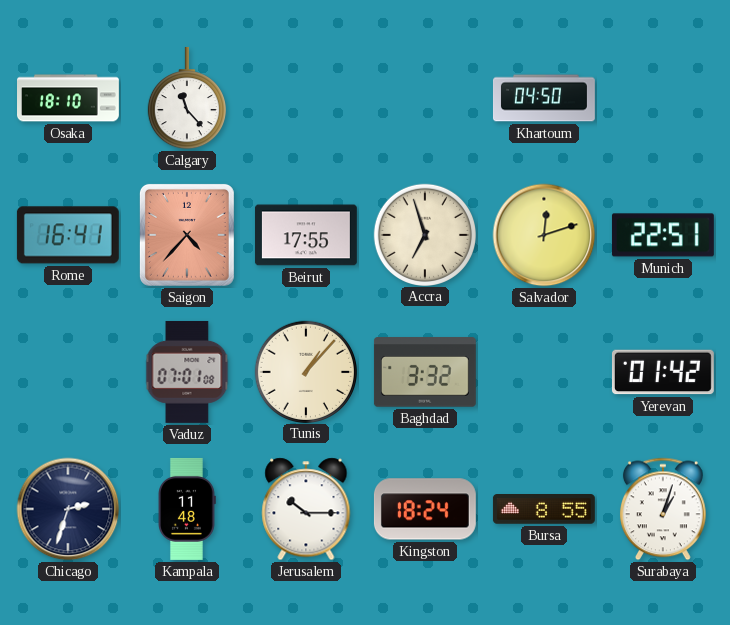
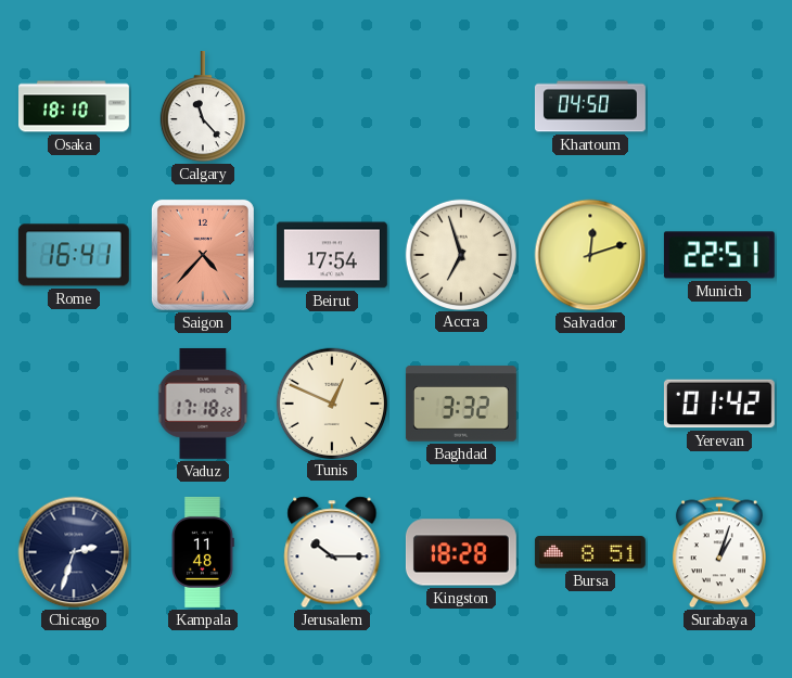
Beirut: 17:55 -> 17:54 (332, 255)
Vaduz: 07:01 -> 17:18 (203, 404)
Tunis: 1:07 -> 12:49 (331, 402)
Kingston: 18:24 -> 18:28 (461, 552)
Bursa: 8:55 -> 8:51 (590, 553)
